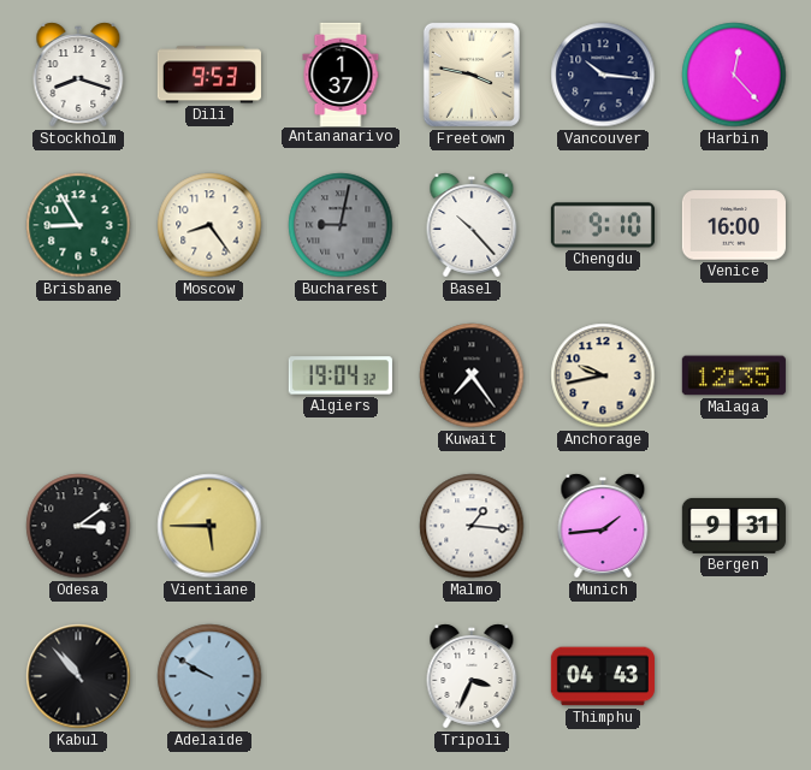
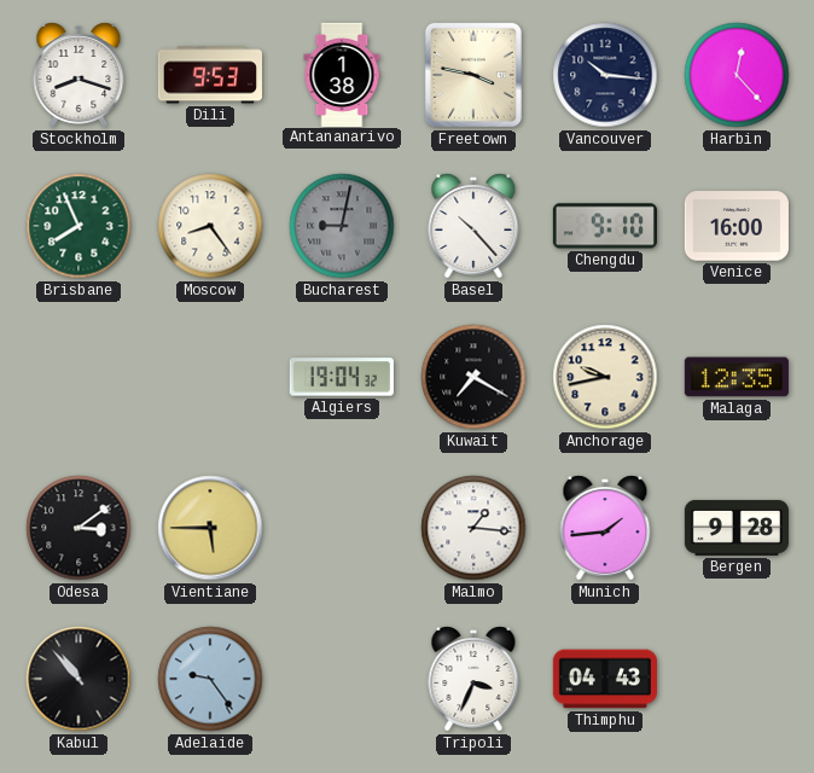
Antananarivo: 1:37 -> 1:38 (342, 74)
Brisbane: 8:55 -> 7:56 (79, 226)
Kuwait: 7:24 -> 7:20 (473, 377)
Bergen: 9:31 -> 9:28 (737, 528)
Adelaide: 9:50 -> 9:24 (210, 679)
